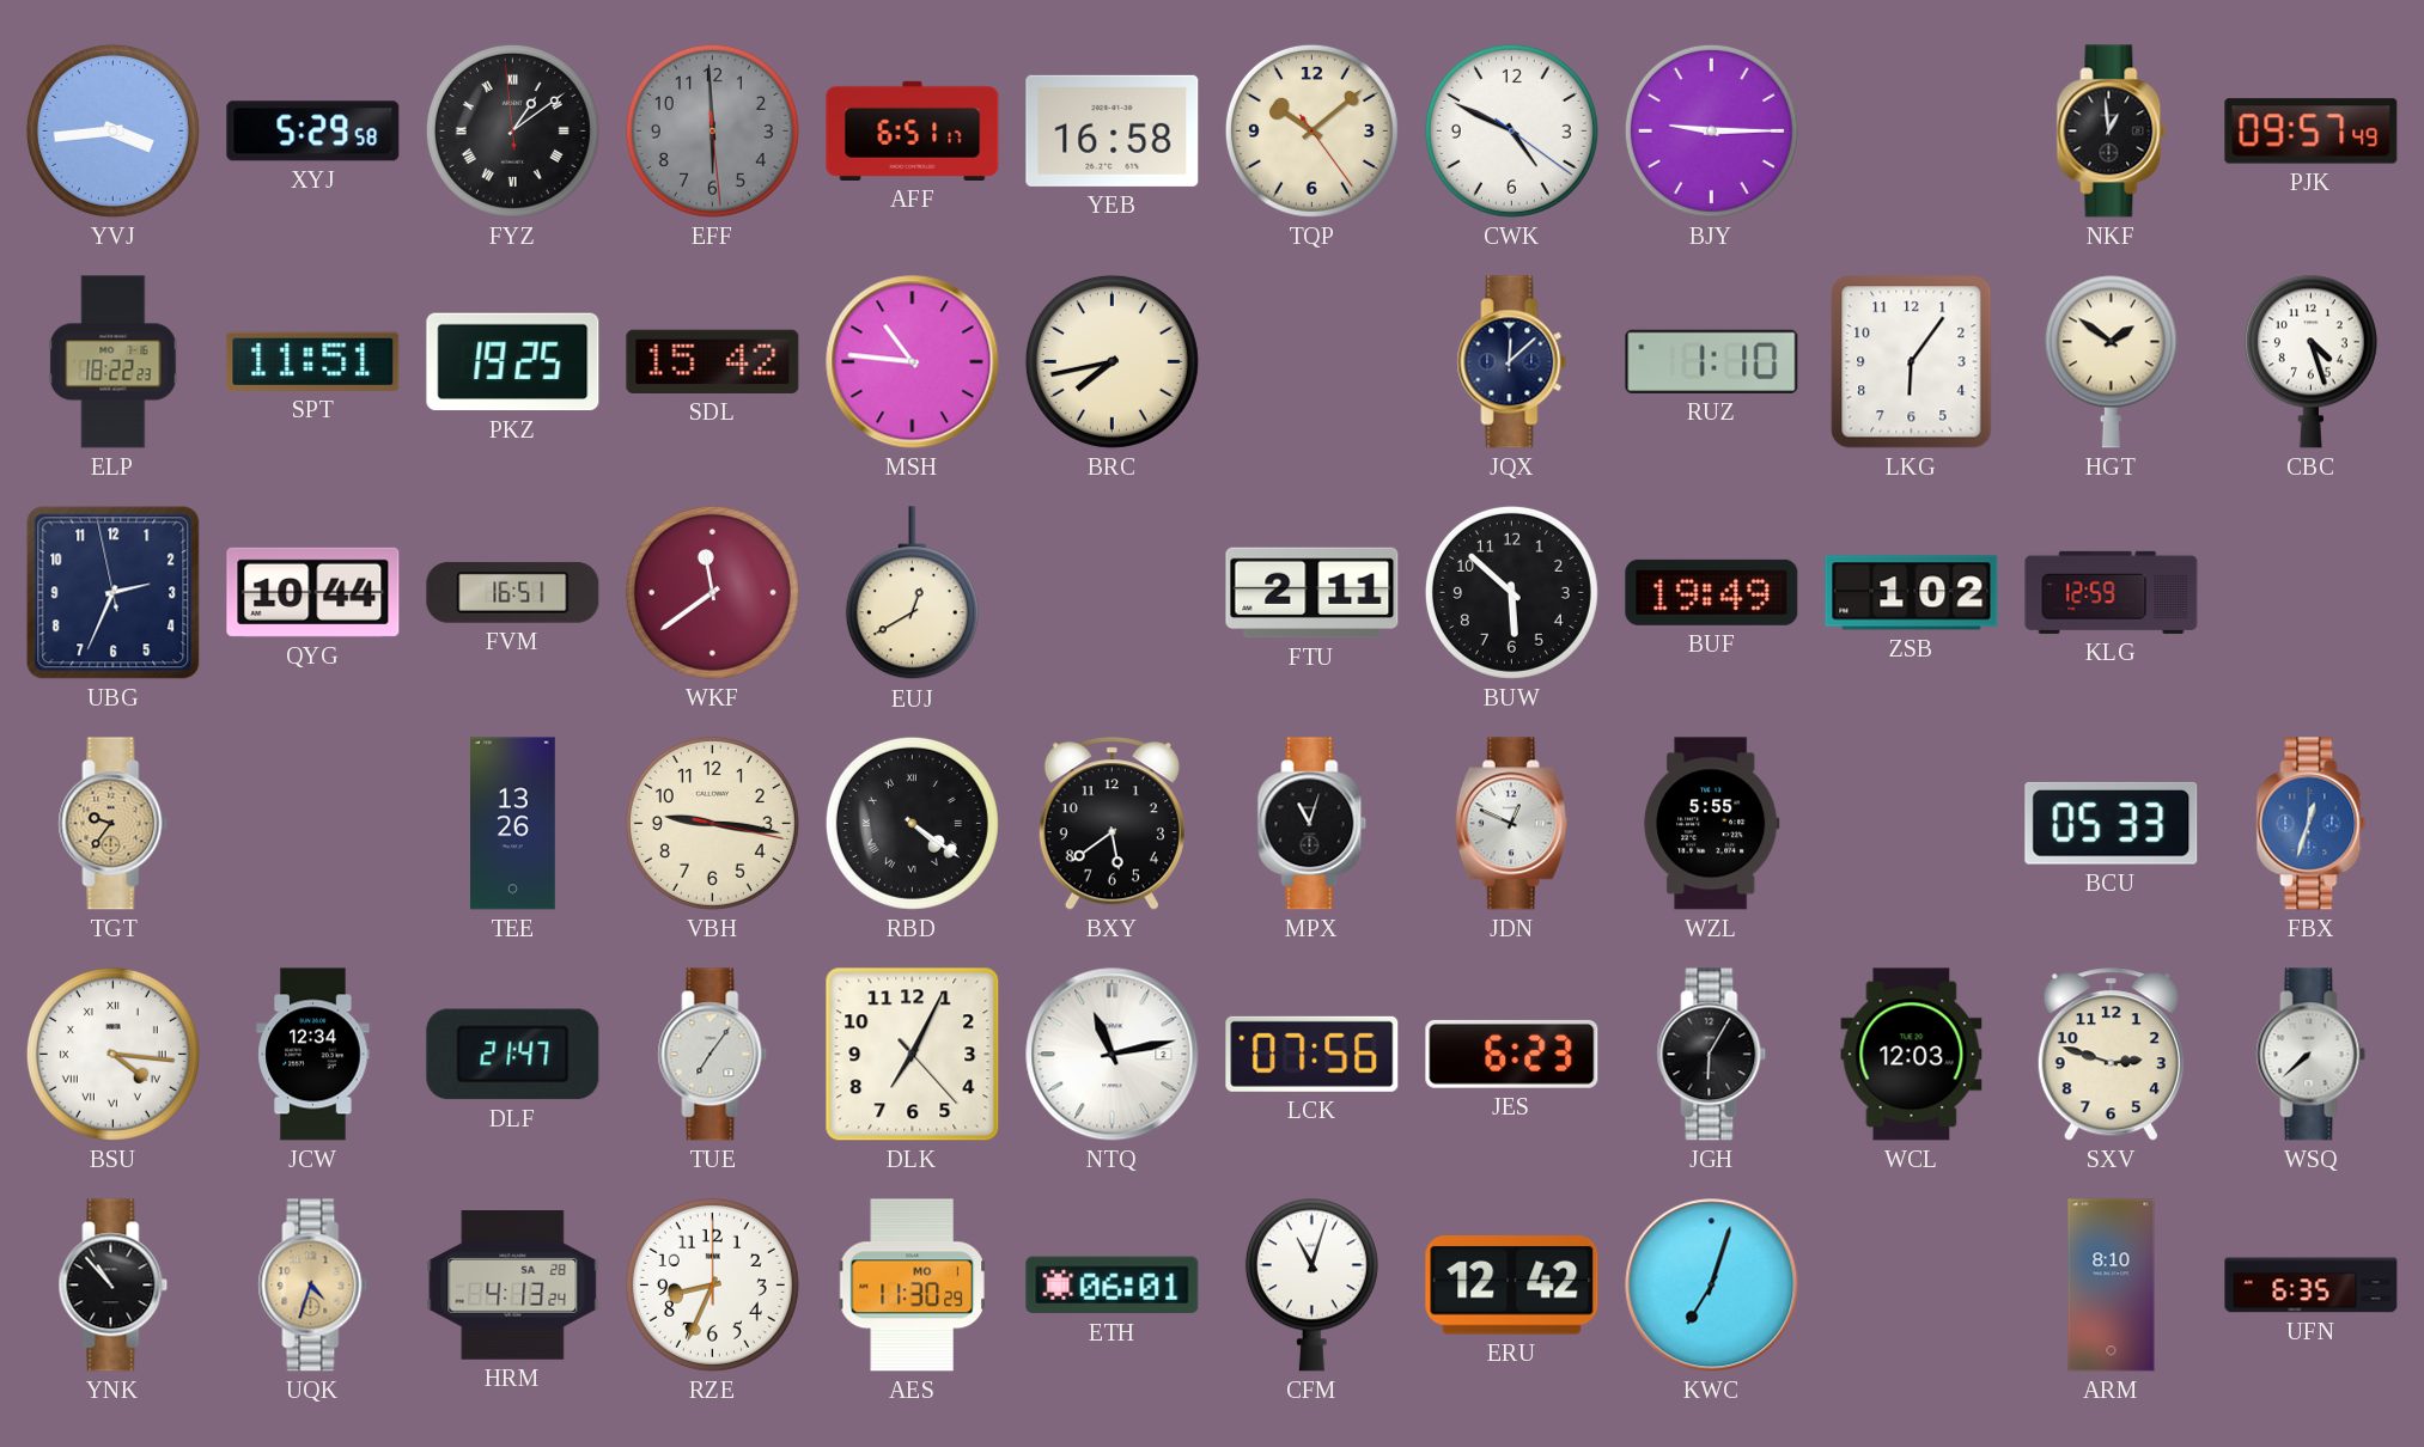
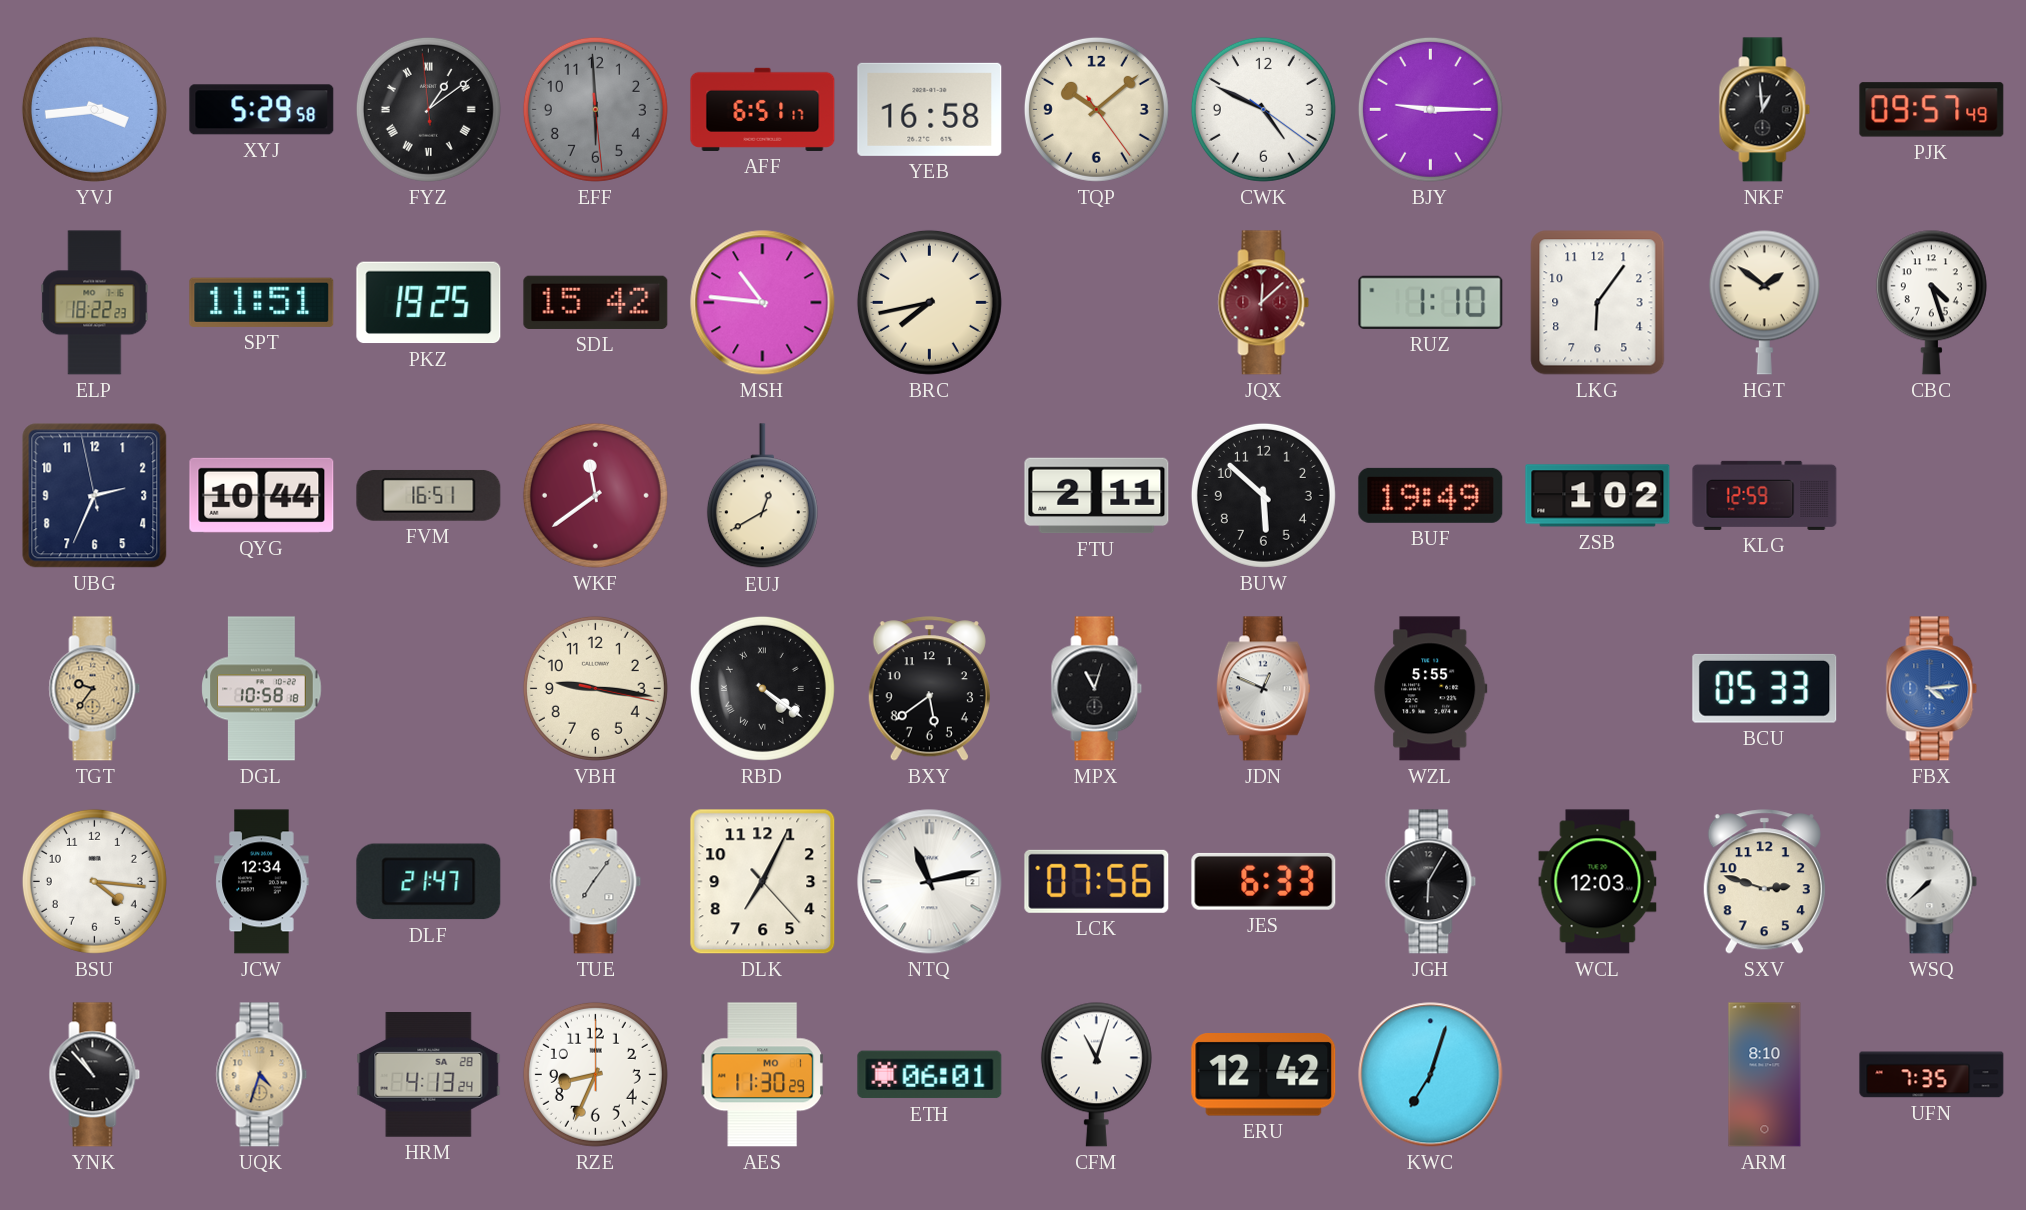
JQX dial: navy -> burgundy (1264, 303)
DGL: none -> 10:58 (262, 689)
TEE: 13:26 -> none (513, 824)
FBX: 12:33 -> 4:14 (1932, 689)
BSU numerals: Roman -> Arabic (94, 881)
JES: 6:23 -> 6:33 (1264, 881)
UFN: 6:35 -> 7:35 (1932, 1075)
